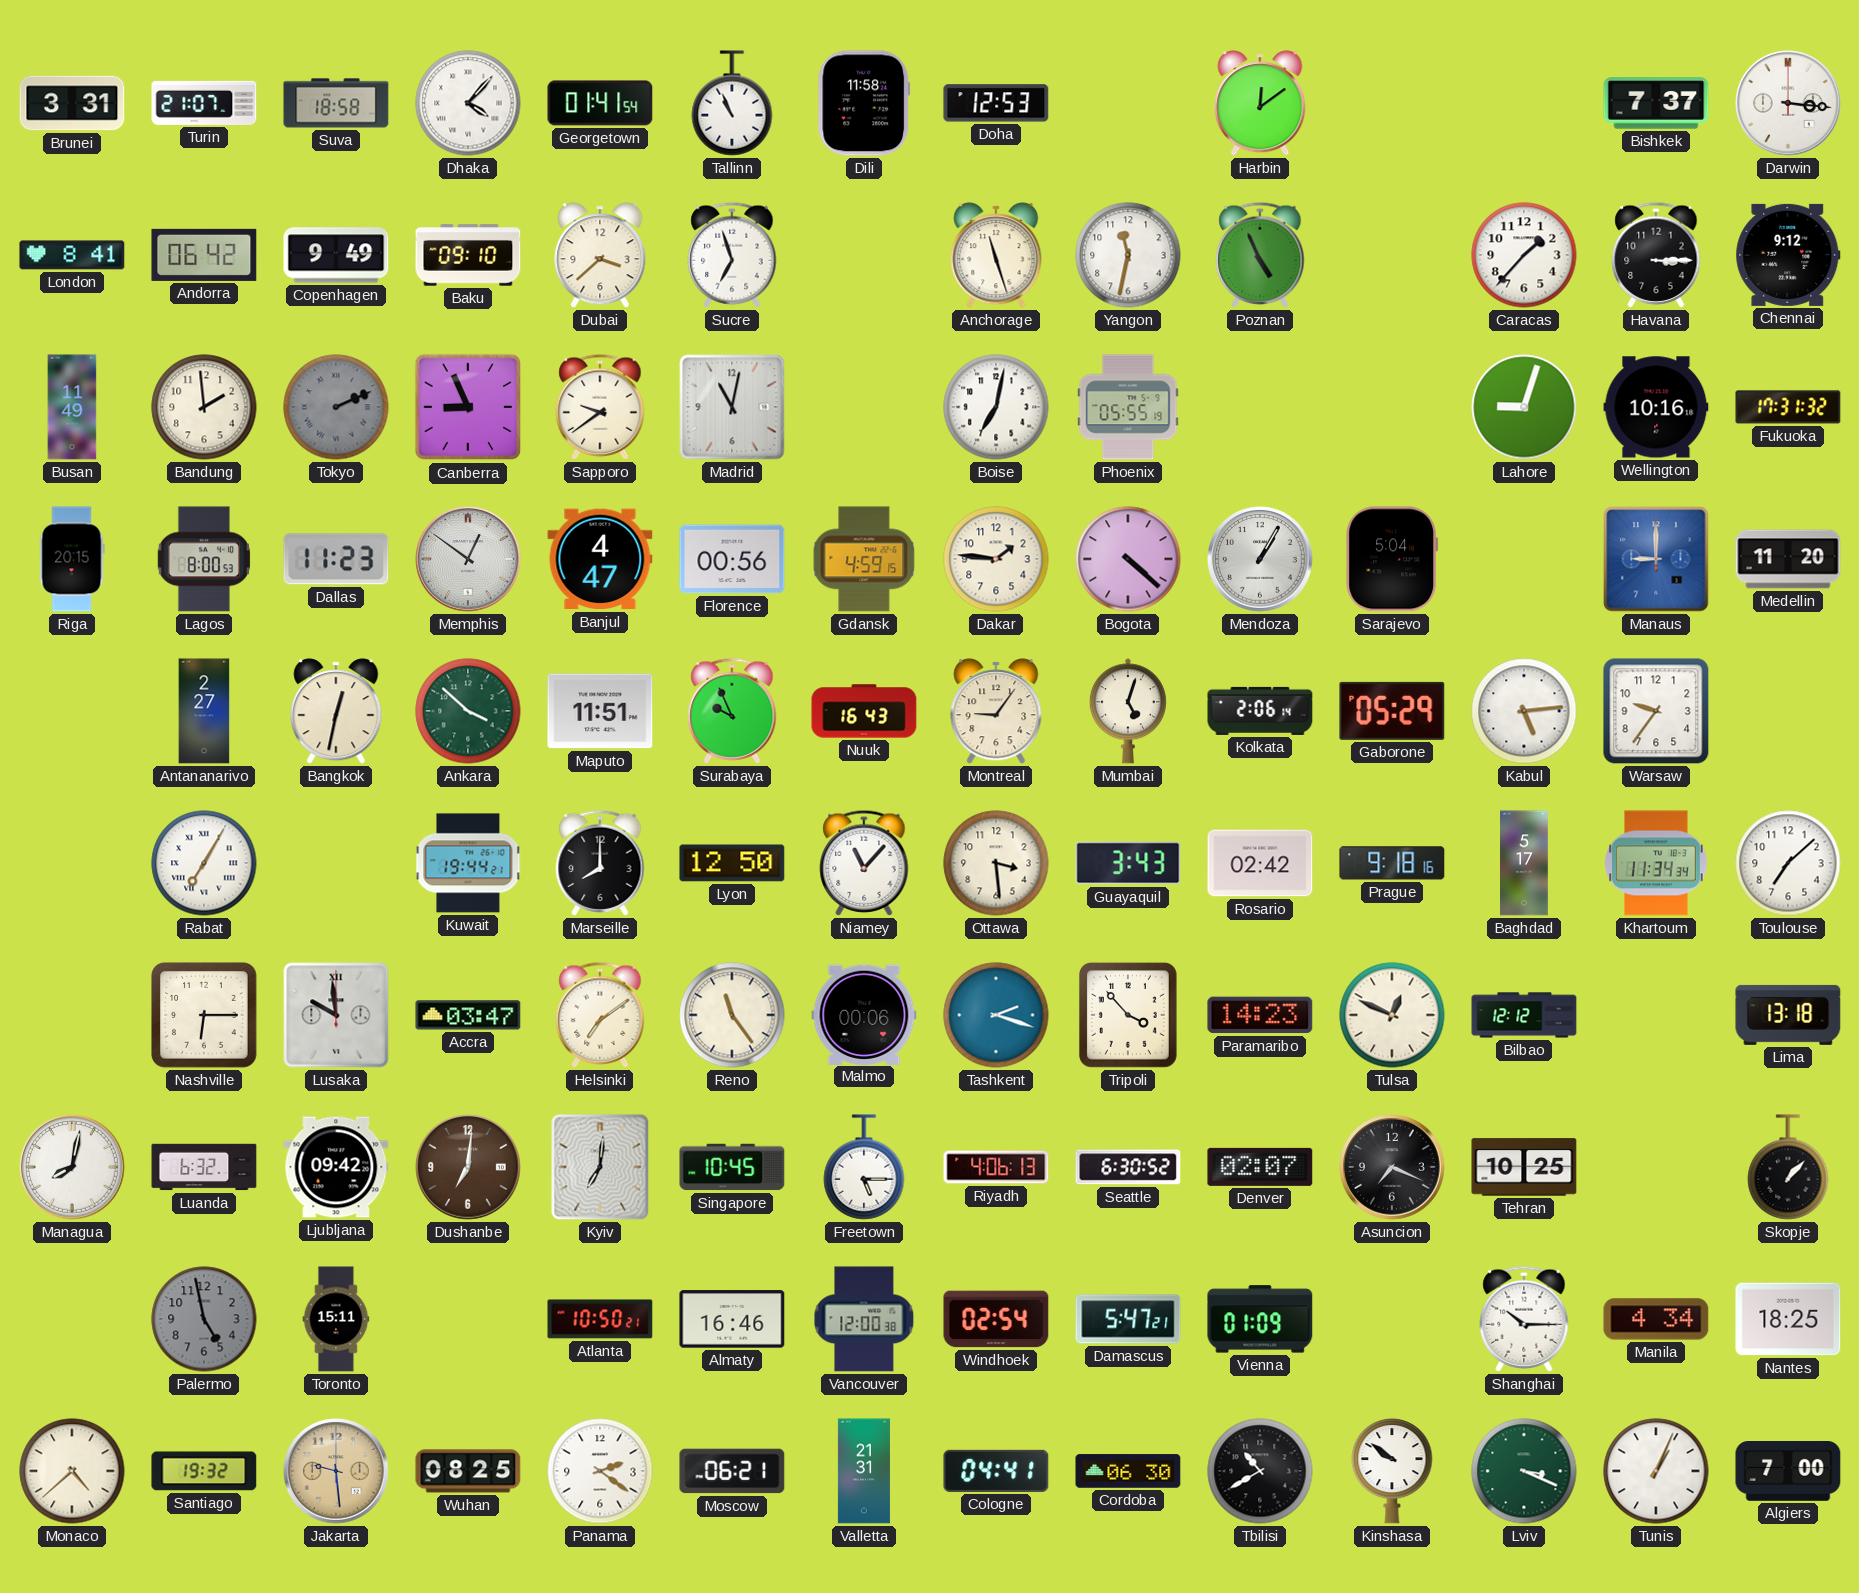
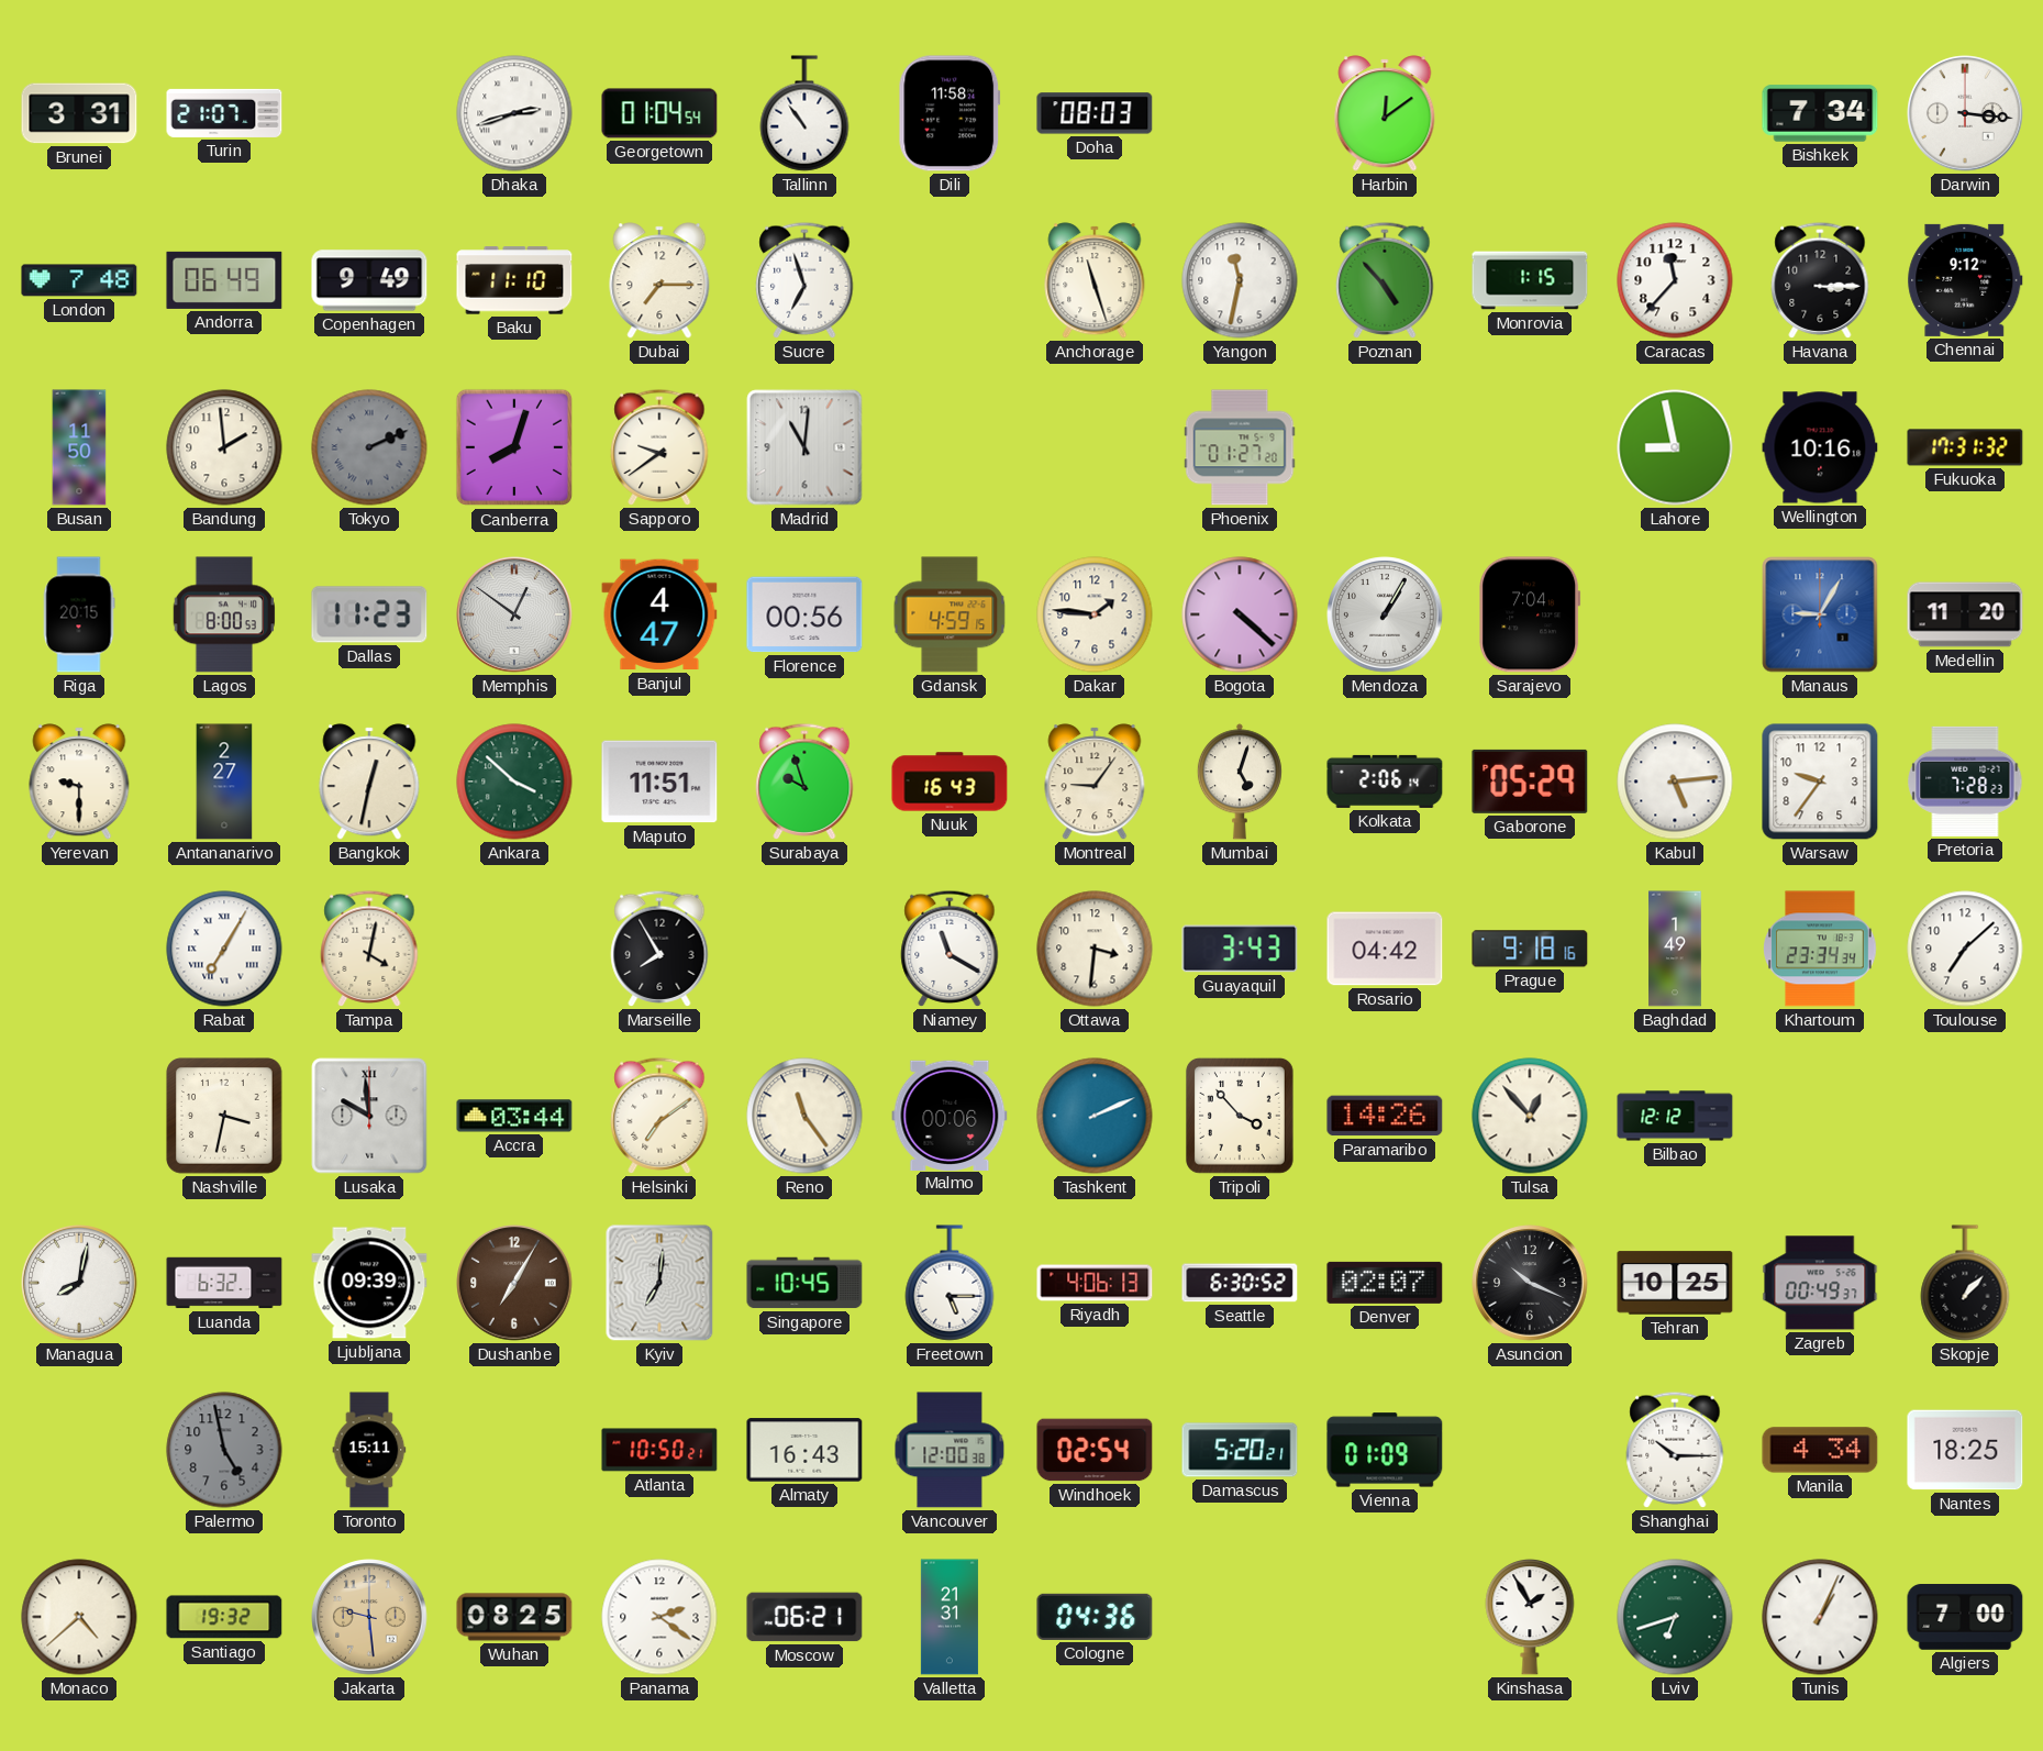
Suva: 18:58 -> none (336, 103)
Dhaka: 4:07 -> 2:42 (514, 113)
Georgetown: 01:41 -> 01:04 (659, 113)
Tallinn: 10:56 -> 10:54 (804, 113)
Doha: 12:53 -> 08:03 (1095, 113)
Bishkek: 7:37 -> 7:34 (1820, 113)
London: 8:41 -> 7:48 (79, 280)
Andorra: 06:42 -> 06:49 (224, 280)
Baku: 09:10 -> 11:10 (514, 280)
Dubai: 3:38 -> 7:15 (659, 280)
Poznan: 4:56 -> 4:53 (1385, 280)
Monrovia: none -> 1:15 (1530, 280)
Caracas: 1:37 -> 11:37 (1675, 280)
Busan: 11:49 -> 11:50 (79, 447)
Canberra: 8:56 -> 8:03 (514, 447)
Madrid: 11:02 -> 11:01 (804, 447)
Boise: 7:02 -> none (996, 407)
Phoenix: 05:55 -> 01:27 (1240, 447)
Lahore: 9:03 -> 8:58 (1675, 447)
Sarajevo: 5:04 -> 7:04 (1530, 614)
Manaus: 9:00 -> 9:05 (1820, 614)
Yerevan: none -> 9:30 (79, 782)
Surabaya: 9:56 -> 9:57 (804, 782)
Pretoria: none -> 7:28 (1965, 782)
Tampa: none -> 4:02 (369, 949)
Kuwait: 19:44 -> none (468, 863)
Marseille: 8:00 -> 7:55 (659, 949)
Lyon: 12:50 -> none (732, 863)
Niamey: 11:07 -> 11:20 (950, 949)
Ottawa: 3:29 -> 3:31 (1095, 949)
Rosario: 02:42 -> 04:42 (1385, 949)
Baghdad: 5:17 -> 1:49 (1675, 949)
Khartoum: 11:34 -> 23:34 (1820, 949)
Nashville: 6:15 -> 3:32 (224, 1116)
Accra: 03:47 -> 03:44 (514, 1116)
Tashkent: 2:18 -> 2:11 (1095, 1116)
Paramaribo: 14:23 -> 14:26 (1385, 1116)
Tulsa: 12:49 -> 12:53 (1530, 1116)
Lima: 13:18 -> none (1788, 1015)
Ljubljana: 09:42 -> 09:39 (369, 1283)
Dushanbe: 7:01 -> 7:05 (514, 1283)
Asuncion: 7:19 -> 10:19 (1530, 1283)
Zagreb: none -> 00:49 (1820, 1283)
Almaty: 16:46 -> 16:43 (804, 1450)
Damascus: 5:47 -> 5:20 (1240, 1450)
Cologne: 04:41 -> 04:36 (1095, 1617)
Cordoba: 06:30 -> none (1128, 1471)
Tbilisi: 10:40 -> none (1260, 1471)
Kinshasa: 9:51 -> 1:55 (1530, 1617)
Lviv: 3:19 -> 6:42 (1675, 1617)
